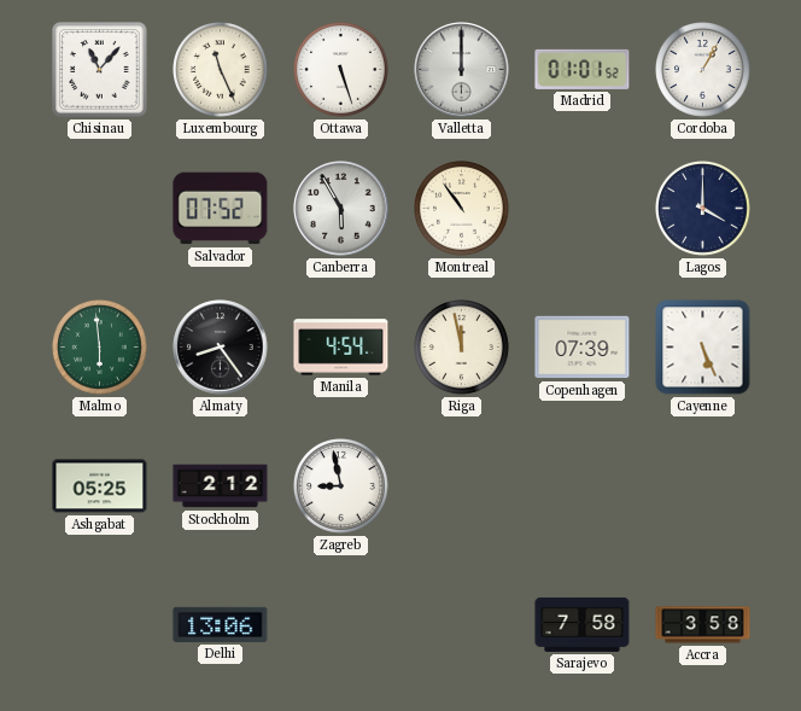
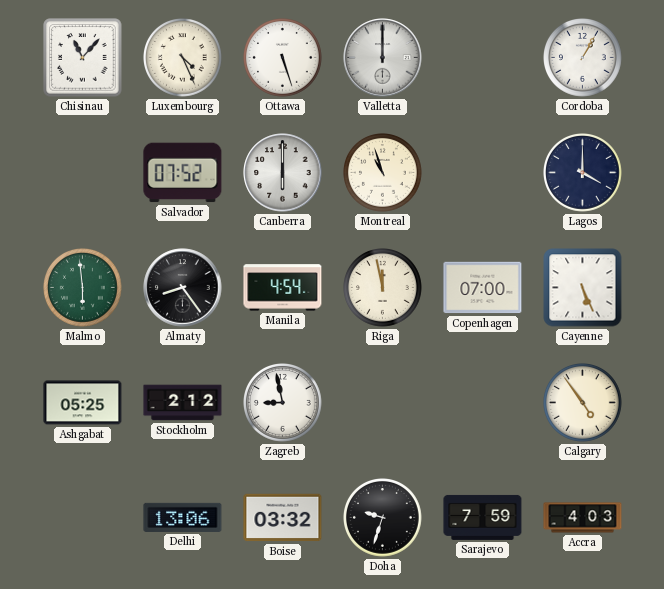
Luxembourg: 11:26 -> 4:26 (183, 58)
Madrid: 01:01 -> none (583, 69)
Canberra: 5:55 -> 6:00 (283, 173)
Montreal: 10:54 -> 10:57 (383, 173)
Copenhagen: 07:39 -> 07:00 (483, 288)
Calgary: none -> 4:54 (583, 403)
Boise: none -> 03:32 (283, 518)
Doha: none -> 9:33 (383, 518)
Sarajevo: 7:58 -> 7:59 (483, 517)
Accra: 3:58 -> 4:03 (583, 518)
